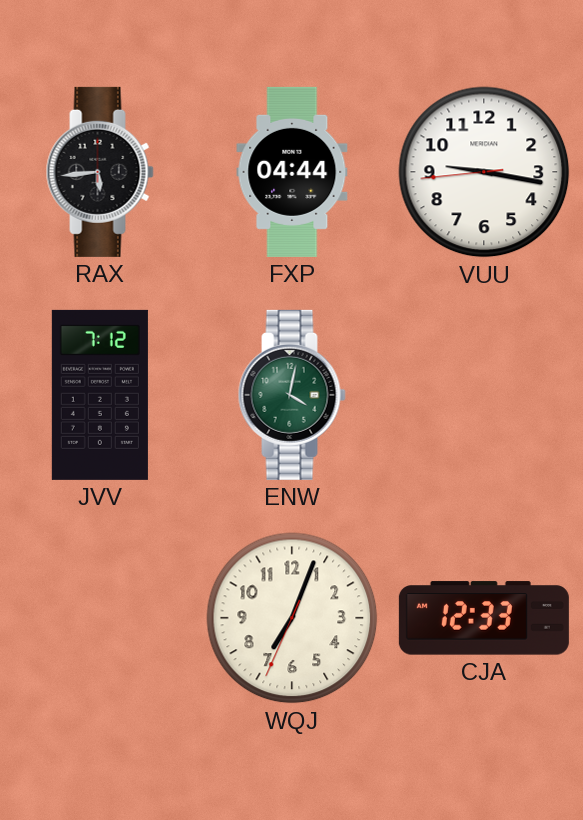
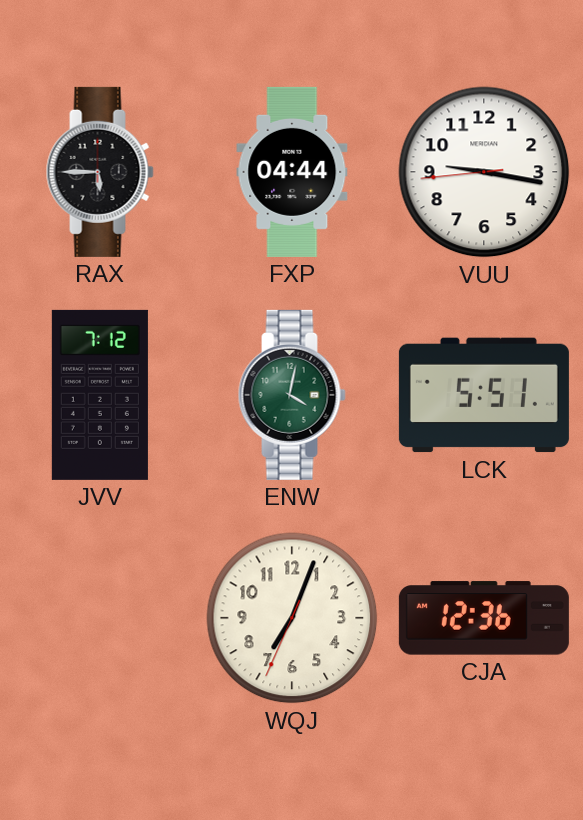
RAX: 5:44 -> 5:45 (100, 172)
LCK: none -> 5:51 (484, 395)
CJA: 12:33 -> 12:36 (484, 618)
